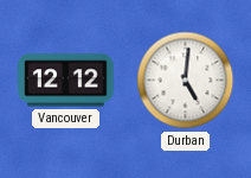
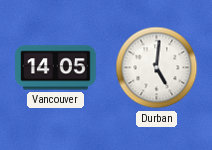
Vancouver: 12:12 -> 14:05 (56, 68)
